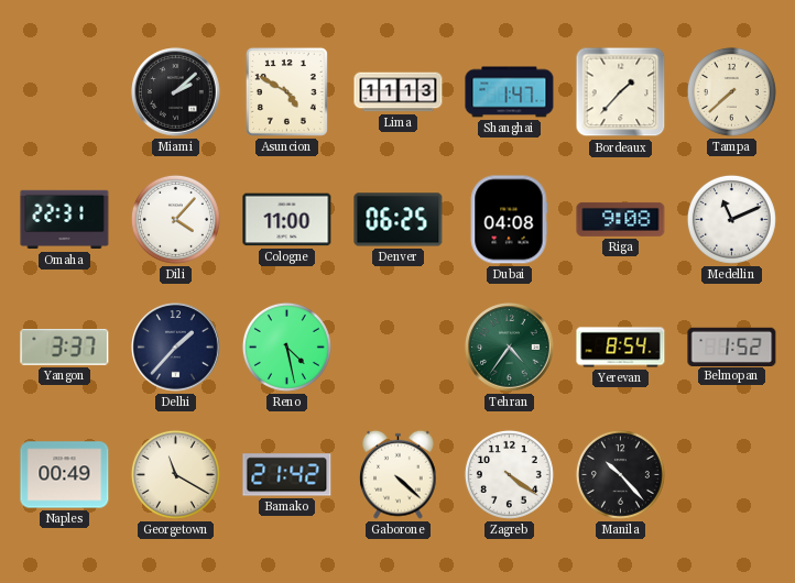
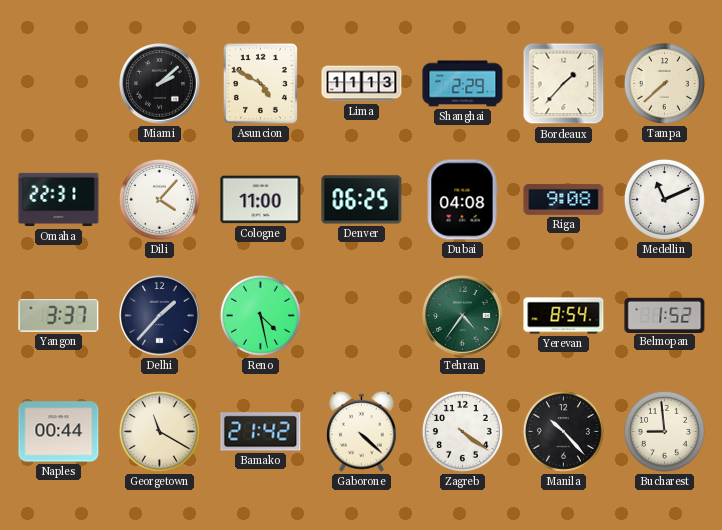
Shanghai: 1:47 -> 2:29 (463, 84)
Naples: 00:49 -> 00:44 (59, 432)
Bucharest: none -> 8:59 (664, 431)
